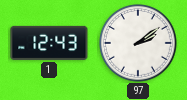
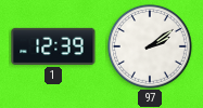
1: 12:43 -> 12:39 (53, 46)
